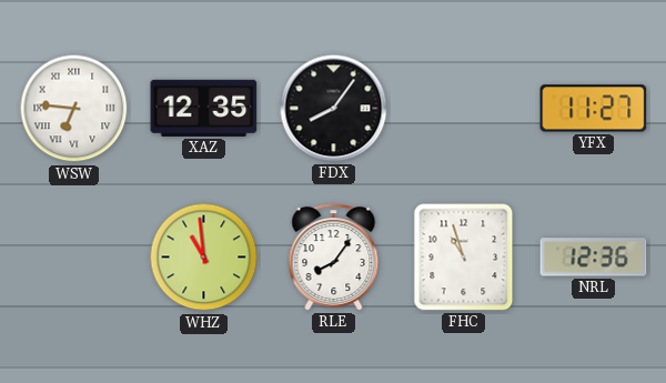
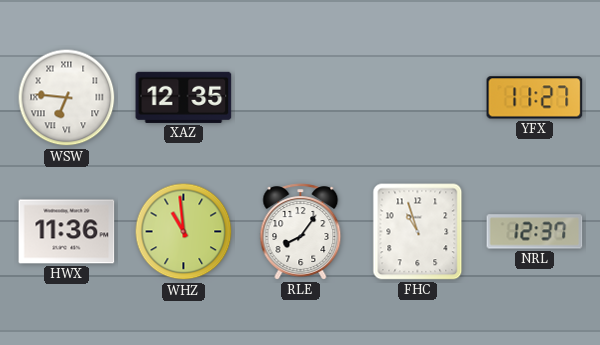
FDX: 8:06 -> none (334, 109)
HWX: none -> 11:36 (67, 232)
NRL: 12:36 -> 12:37 (535, 232)
